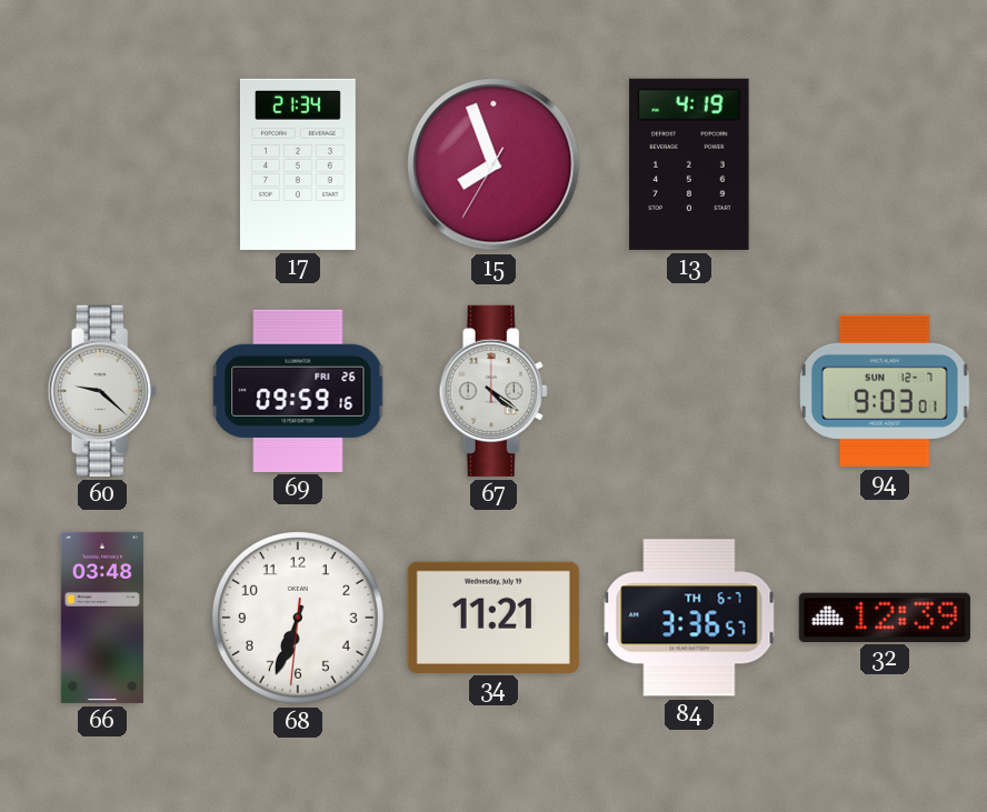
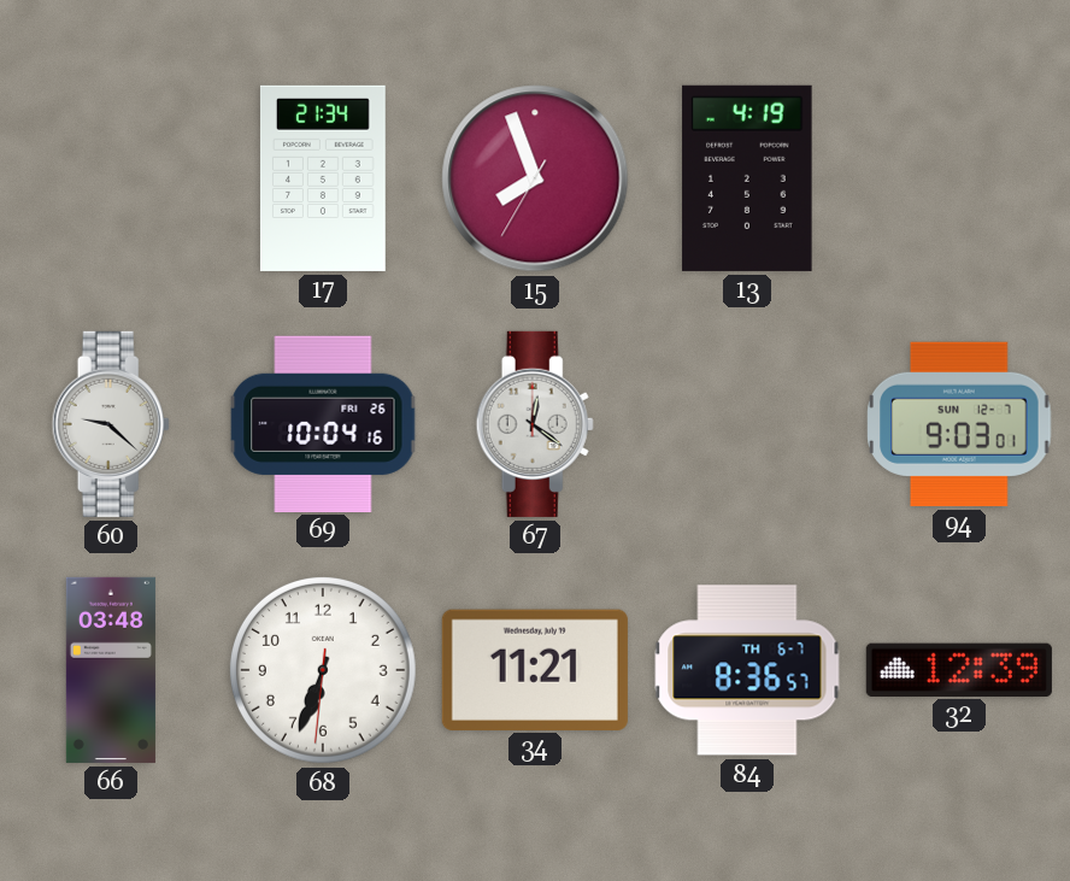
69: 09:59 -> 10:04 (323, 423)
67: 4:21 -> 12:21 (535, 424)
84: 3:36 -> 8:36 (747, 670)
